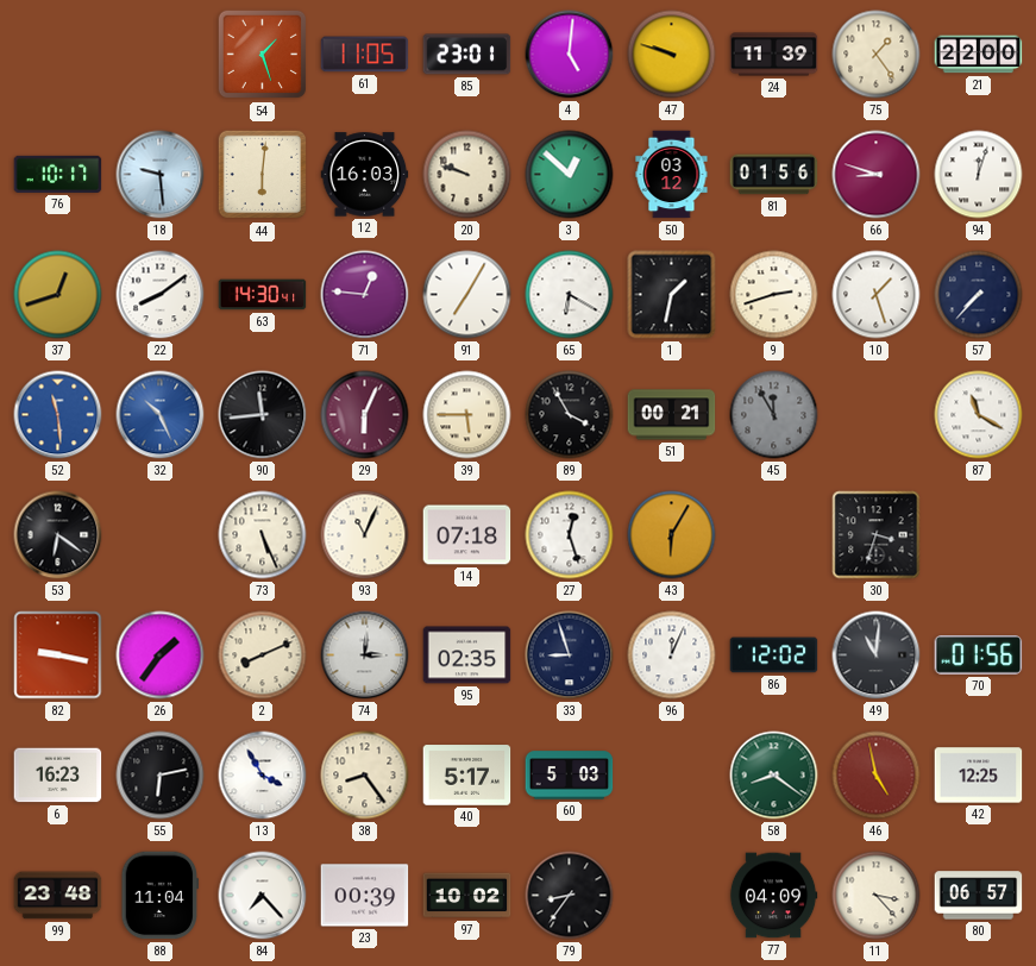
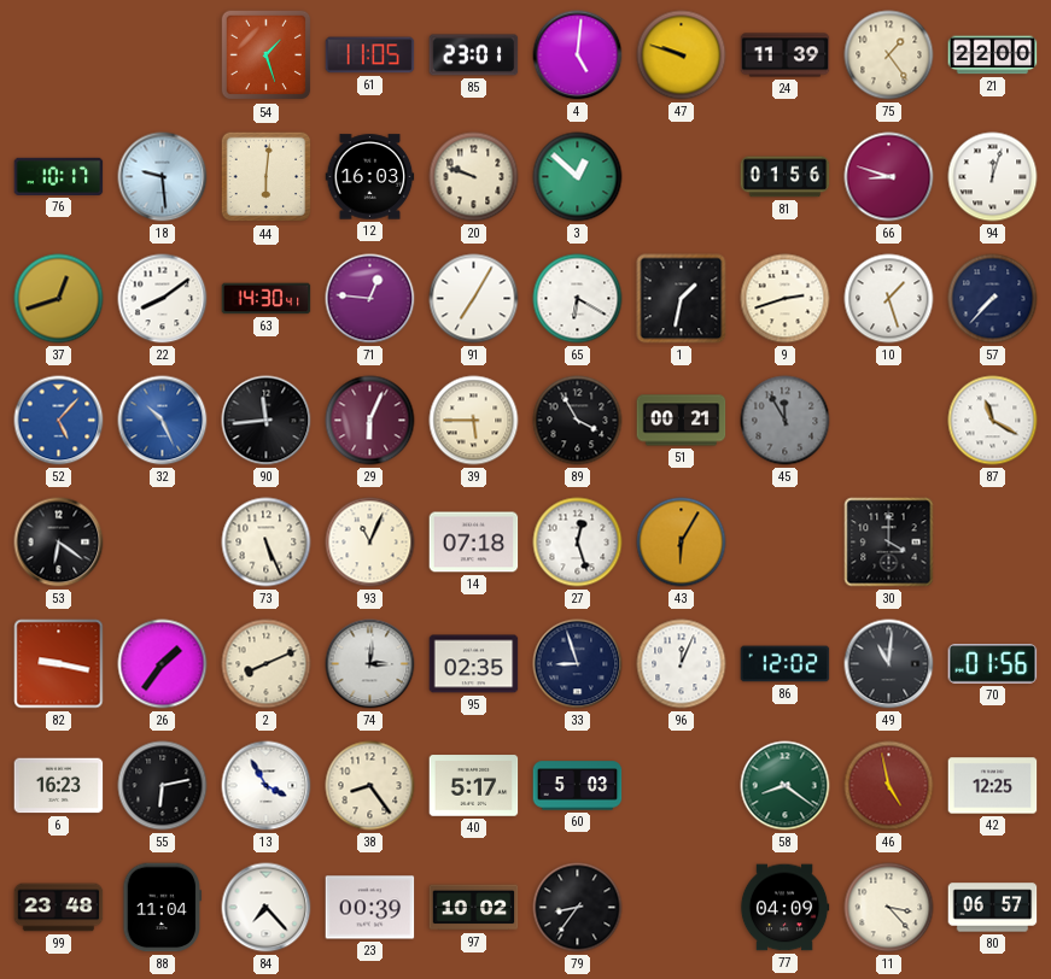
50: 03:12 -> none (672, 175)
52: 11:29 -> 5:07 (59, 421)
30: 3:33 -> 4:00 (889, 543)
